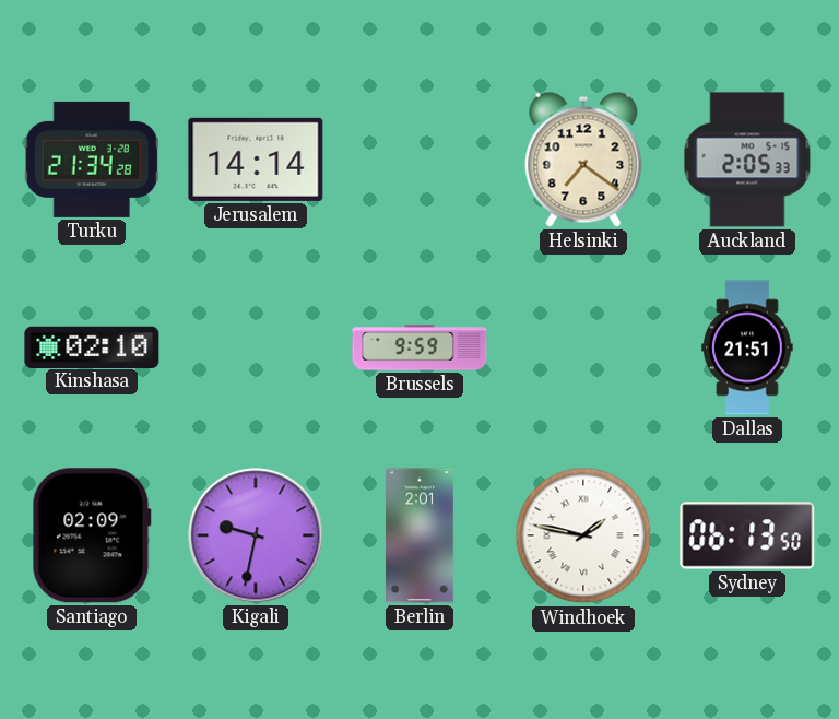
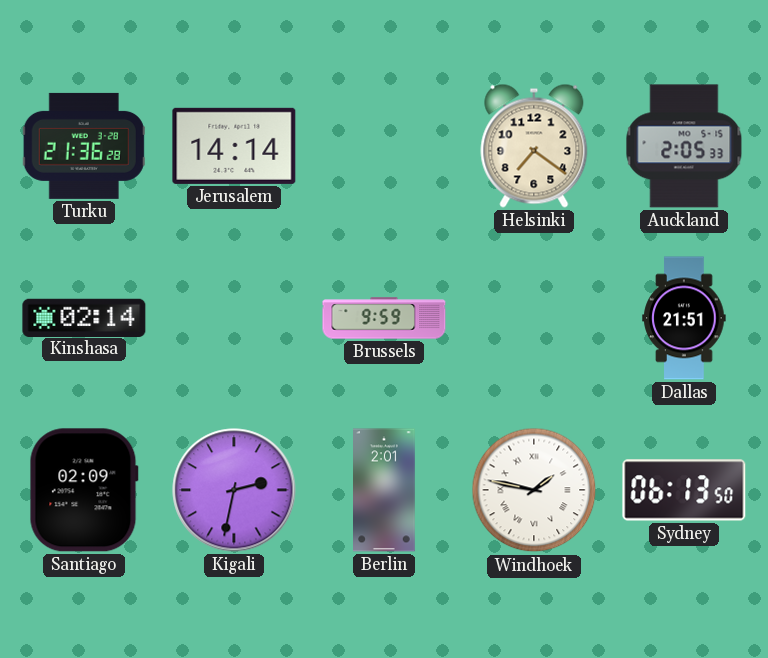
Turku: 21:34 -> 21:36 (84, 146)
Kinshasa: 02:10 -> 02:14 (84, 317)
Kigali: 9:32 -> 2:32 (234, 490)
